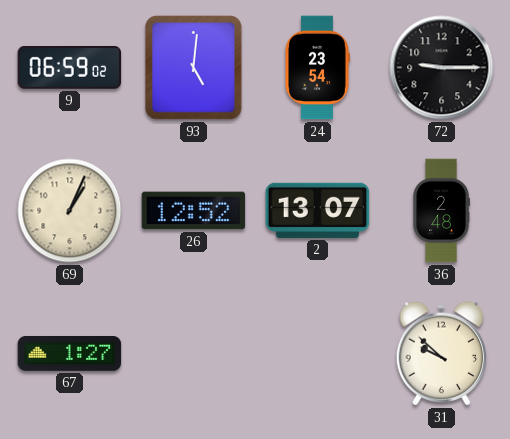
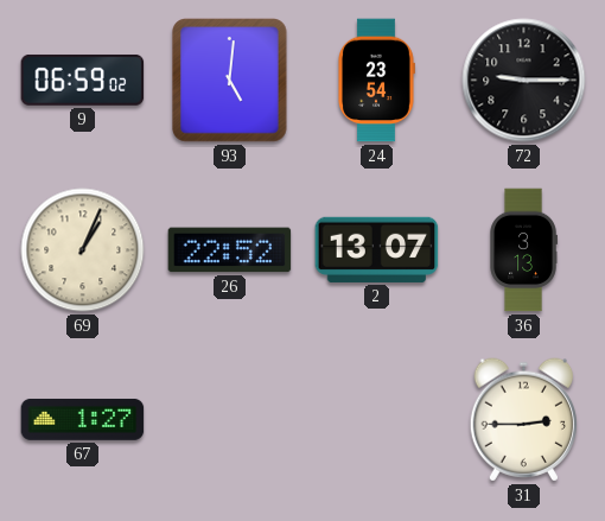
26: 12:52 -> 22:52 (230, 250)
36: 2:48 -> 3:13 (523, 250)
31: 9:52 -> 2:45 (523, 420)
